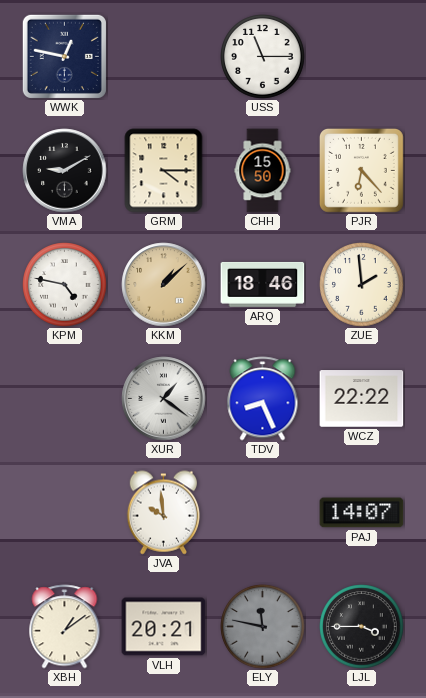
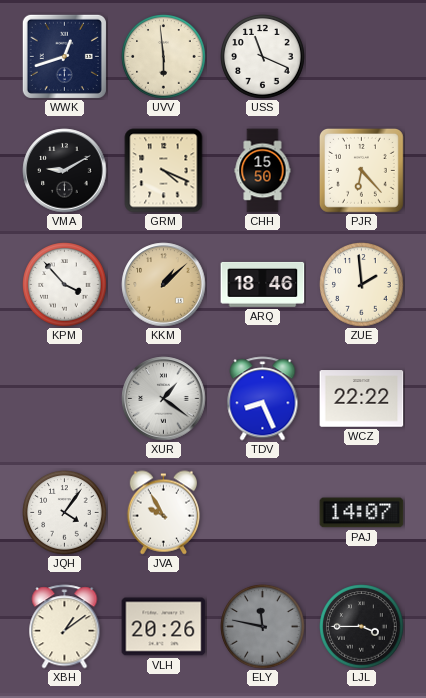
WWK: 12:47 -> 12:42 (64, 56)
UVV: none -> 5:59 (164, 57)
USS: 11:15 -> 11:19 (263, 57)
GRM: 4:15 -> 4:19 (164, 171)
KPM: 4:47 -> 3:53 (65, 285)
JQH: none -> 4:06 (65, 513)
JVA: 9:59 -> 9:55 (164, 513)
VLH: 20:21 -> 20:26 (164, 627)
